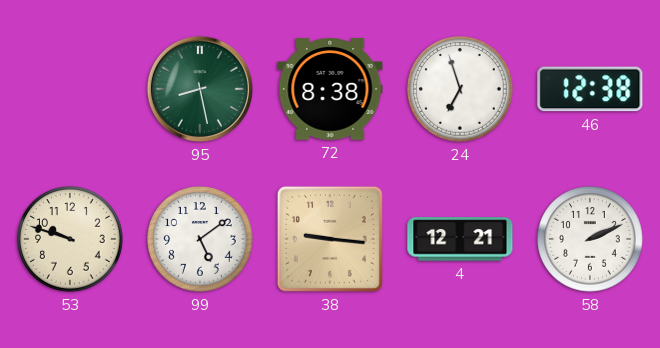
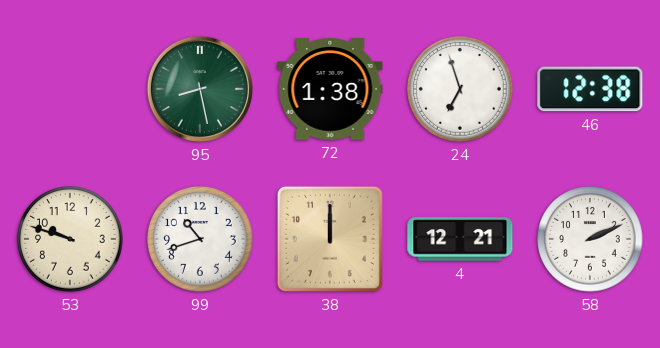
72: 8:38 -> 1:38 (330, 89)
99: 5:09 -> 10:42 (200, 239)
38: 9:16 -> 12:00 (330, 239)
